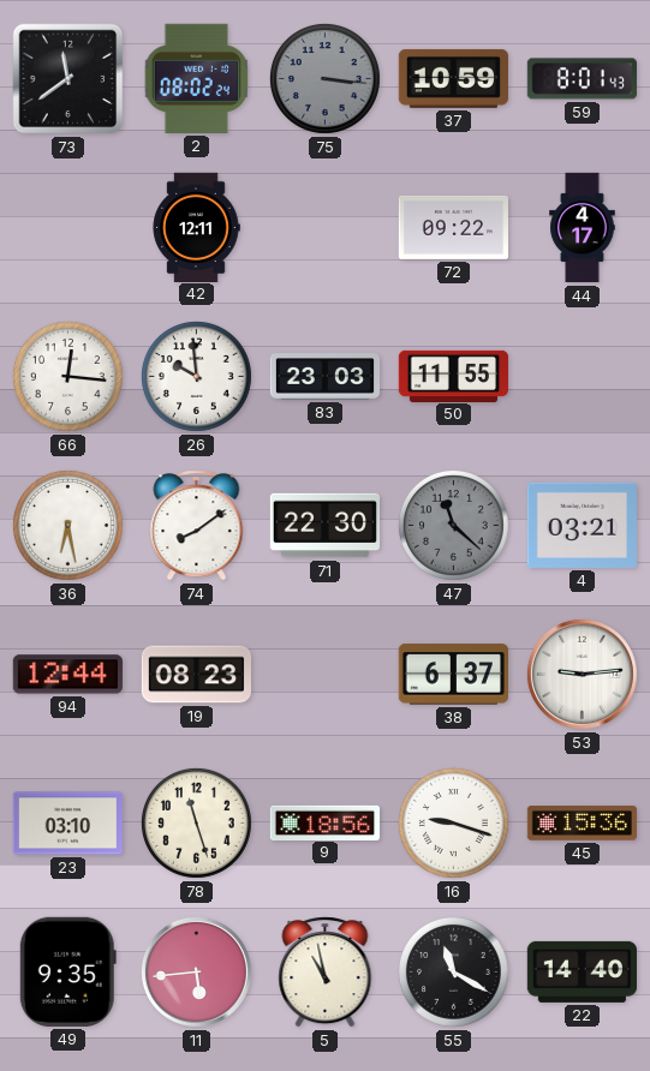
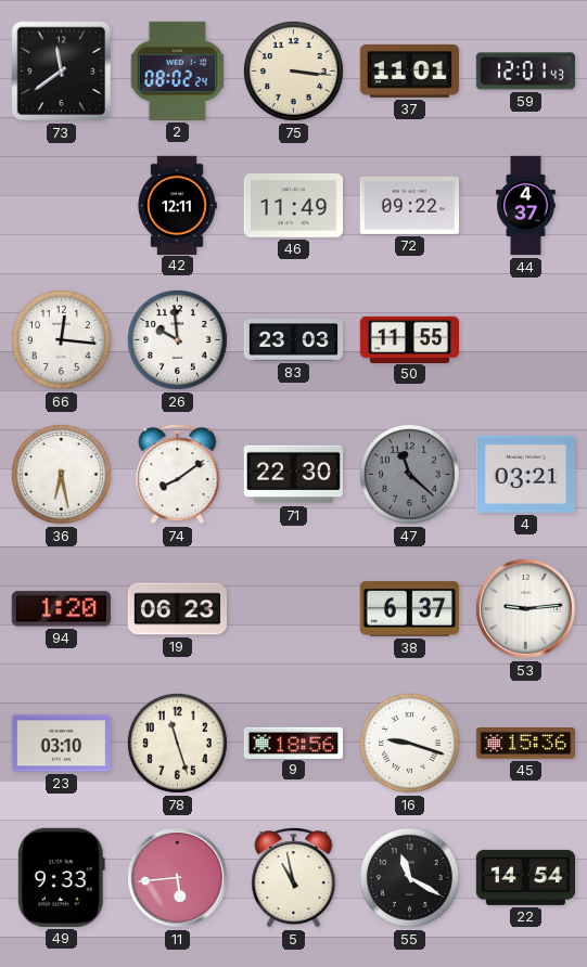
75 dial: grey -> cream (293, 70)
37: 10:59 -> 11:01 (409, 70)
59: 8:01 -> 12:01 (525, 72)
46: none -> 11:49 (293, 205)
44: 4:17 -> 4:37 (526, 206)
94: 12:44 -> 1:20 (61, 609)
19: 08:23 -> 06:23 (177, 609)
49: 9:35 -> 9:33 (61, 877)
22: 14:40 -> 14:54 (525, 877)
